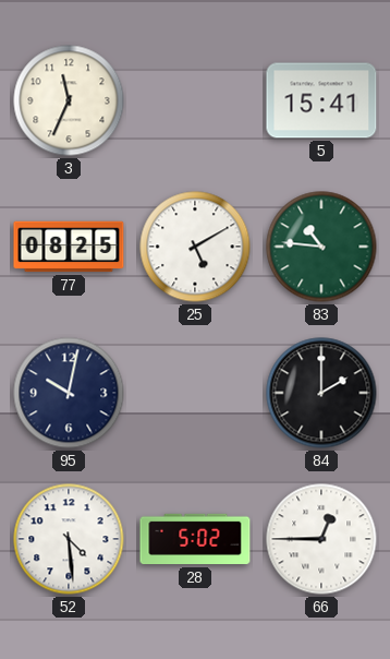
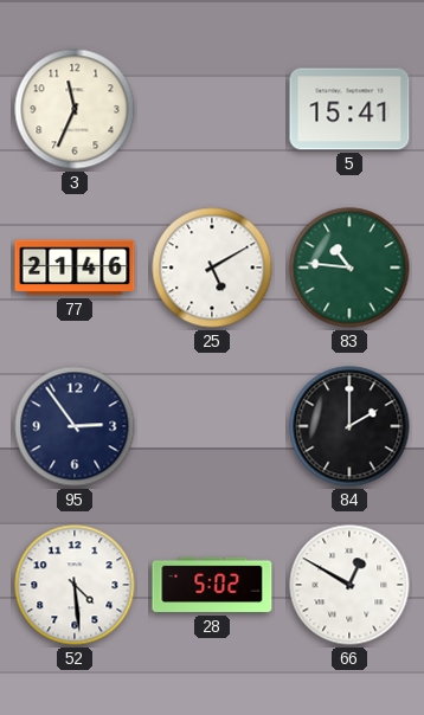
77: 08:25 -> 21:46 (75, 268)
95: 10:02 -> 2:54 (75, 426)
66: 12:45 -> 12:50 (349, 585)
